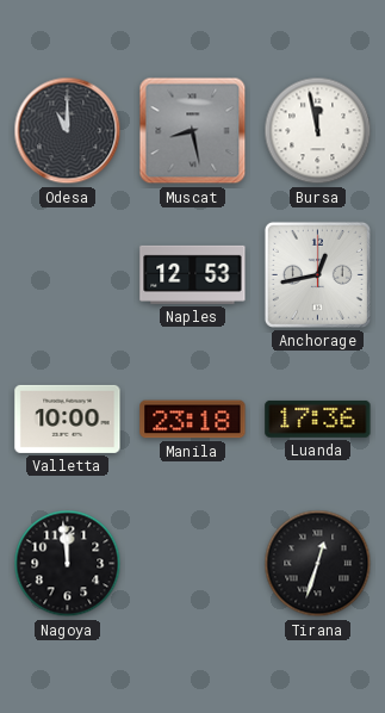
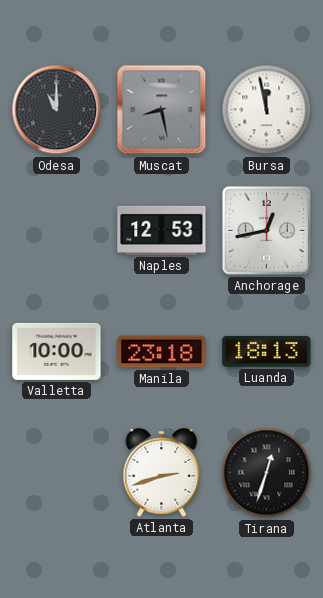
Luanda: 17:36 -> 18:13 (267, 351)
Nagoya: 11:59 -> none (68, 564)
Atlanta: none -> 2:42 (162, 473)
